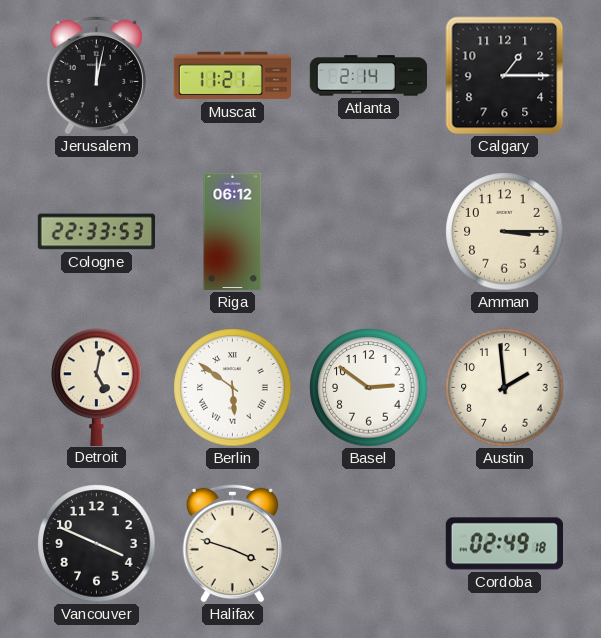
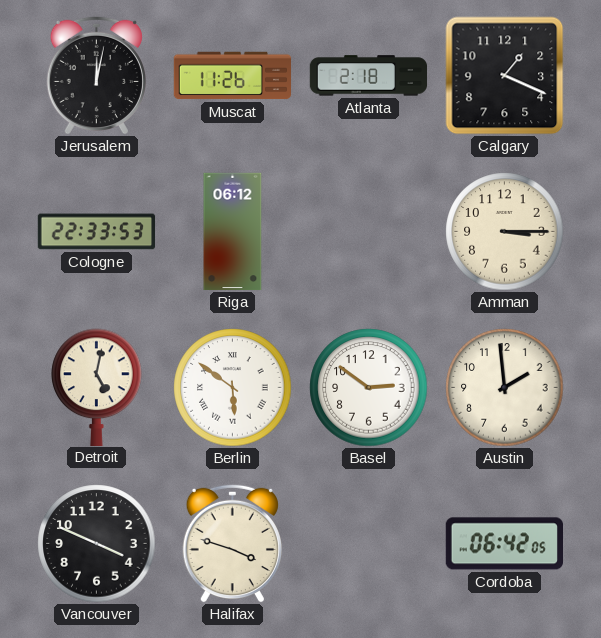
Muscat: 11:21 -> 11:26 (233, 76)
Atlanta: 2:14 -> 2:18 (369, 76)
Calgary: 1:15 -> 1:19 (505, 76)
Cordoba: 02:49 -> 06:42 (504, 544)
